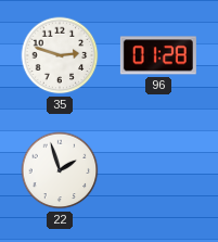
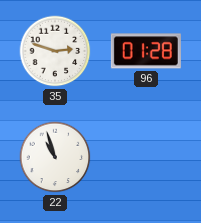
22: 1:57 -> 10:57 (55, 157)
